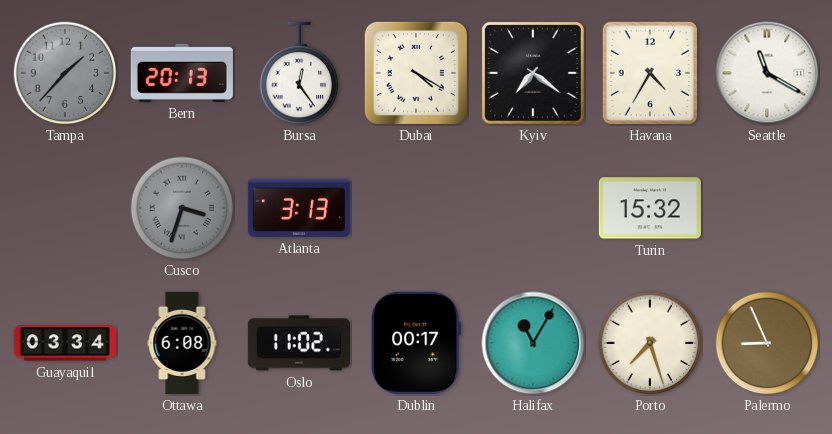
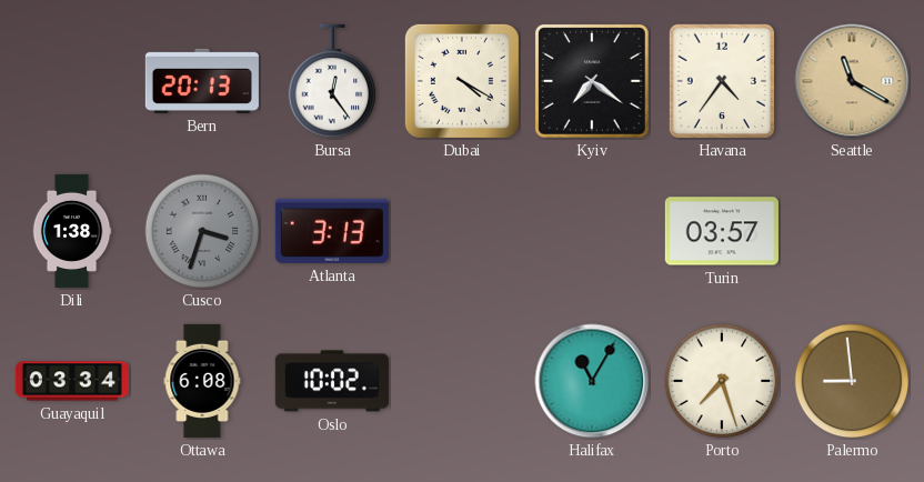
Tampa: 1:37 -> none (65, 73)
Havana: 4:35 -> 4:36 (722, 81)
Seattle dial: white -> champagne (852, 81)
Dili: none -> 1:38 (72, 231)
Turin: 15:32 -> 03:57 (722, 231)
Oslo: 11:02 -> 10:02 (332, 381)
Dublin: 00:17 -> none (416, 343)
Palermo: 8:56 -> 8:59 (852, 381)
